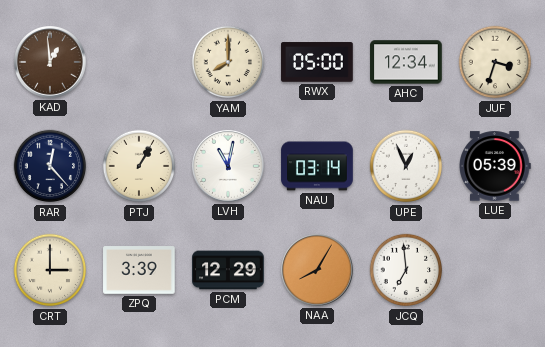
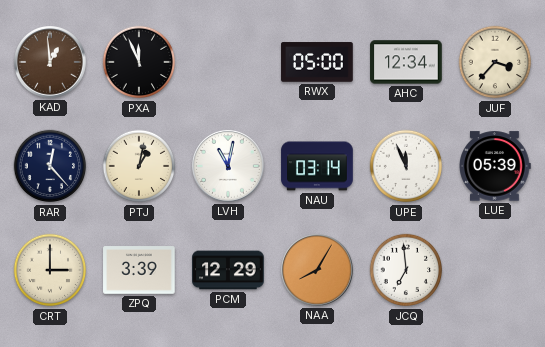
PXA: none -> 11:56 (139, 62)
YAM: 8:00 -> none (228, 62)
JUF: 3:33 -> 3:37 (495, 62)
PTJ: 1:05 -> 1:02 (139, 166)
UPE: 12:56 -> 11:56 (406, 166)
